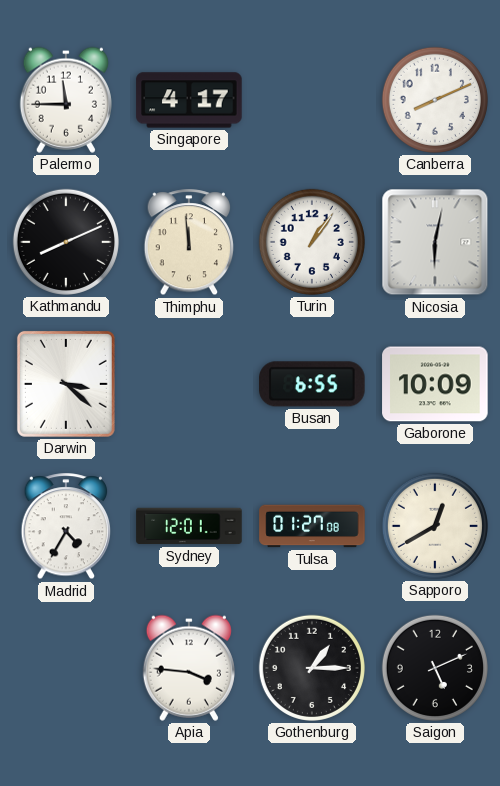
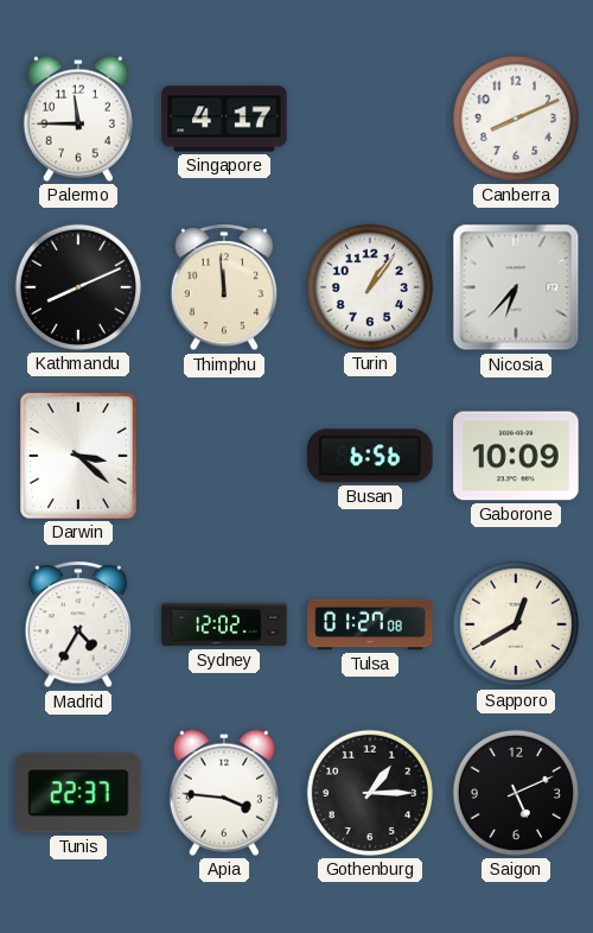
Nicosia: 6:02 -> 6:37 (516, 287)
Busan: 6:55 -> 6:56 (370, 456)
Sydney: 12:01 -> 12:02 (224, 624)
Tunis: none -> 22:37 (78, 793)
